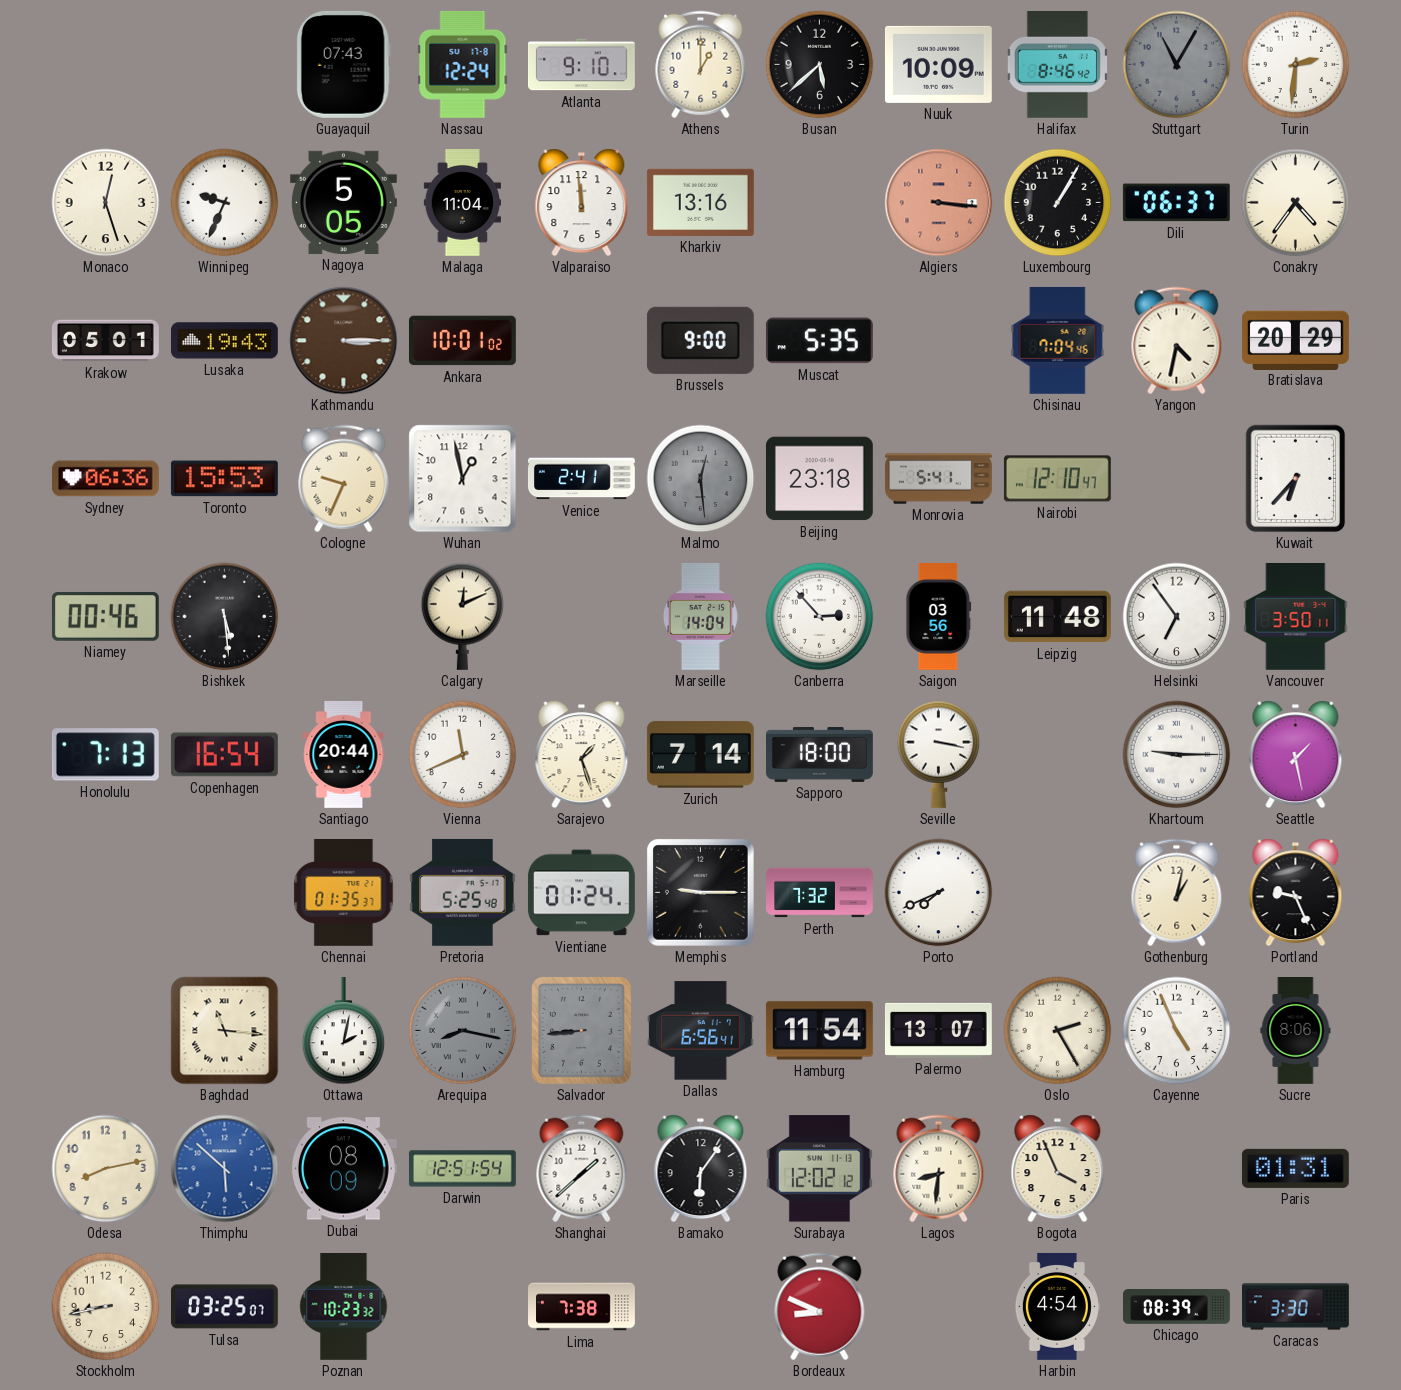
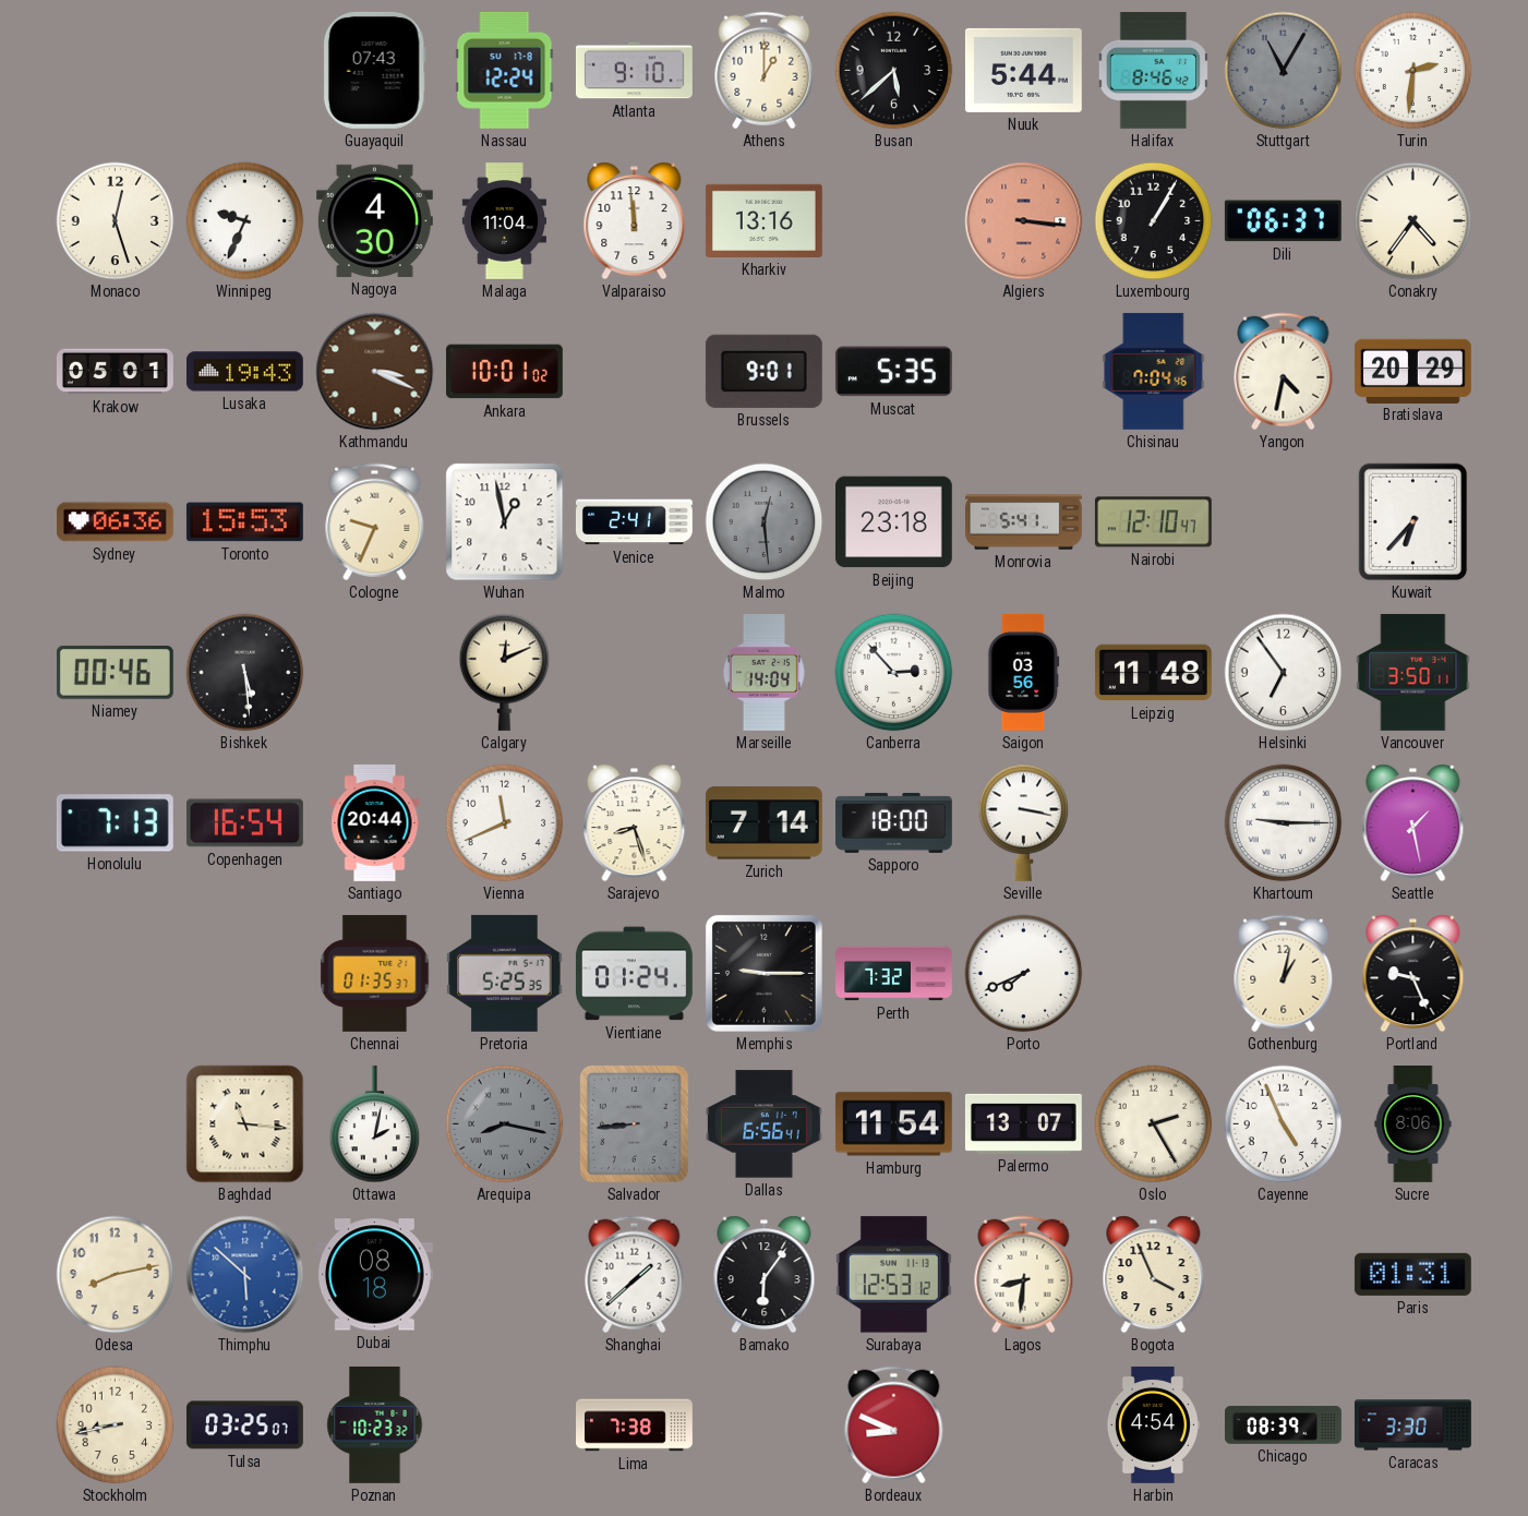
Nuuk: 10:09 -> 5:44 (1023, 70)
Nagoya: 5:05 -> 4:30 (374, 220)
Kathmandu: 3:15 -> 3:19 (375, 372)
Brussels: 9:00 -> 9:01 (763, 371)
Sarajevo: 1:27 -> 8:27 (635, 823)
Pretoria: 5:25:48 -> 5:25:35 (505, 973)
Dubai: 08:09 -> 08:18 (374, 1275)
Darwin: 12:51 -> none (463, 1169)
Surabaya: 12:02 -> 12:53 (893, 1275)
